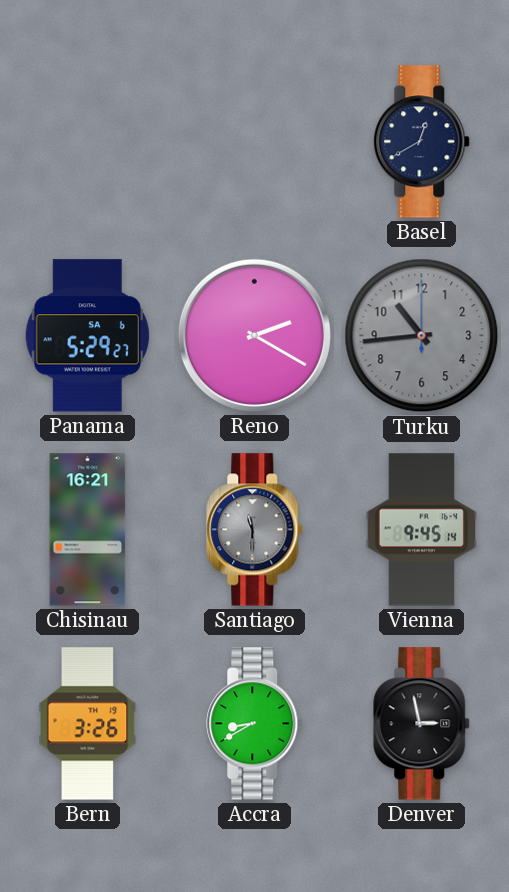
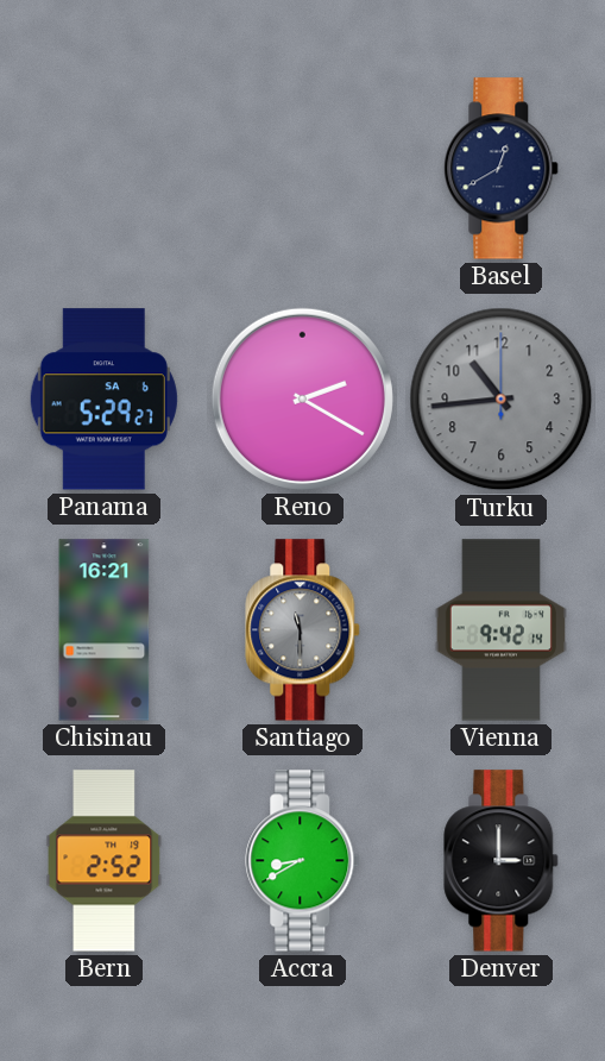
Vienna: 9:45 -> 9:42 (500, 630)
Bern: 3:26 -> 2:52 (105, 861)
Denver: 2:58 -> 3:00 (502, 861)
